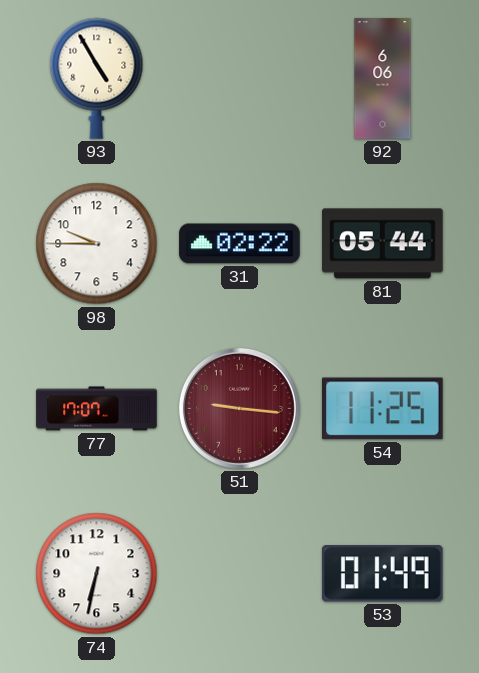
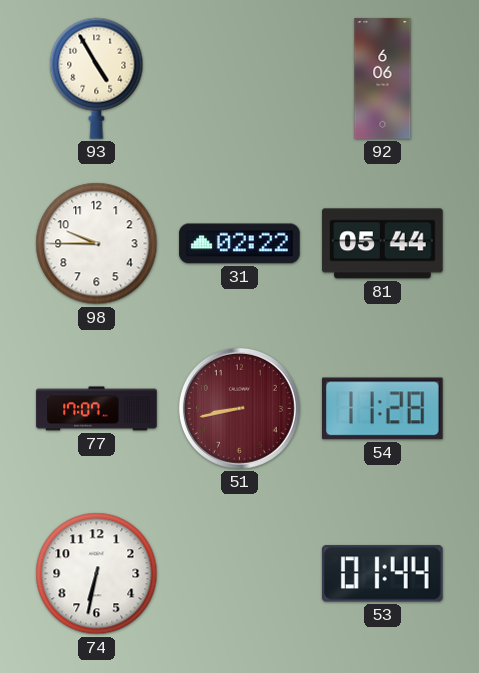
51: 9:16 -> 8:43 (239, 408)
54: 11:25 -> 11:28 (383, 409)
53: 01:49 -> 01:44 (382, 574)
